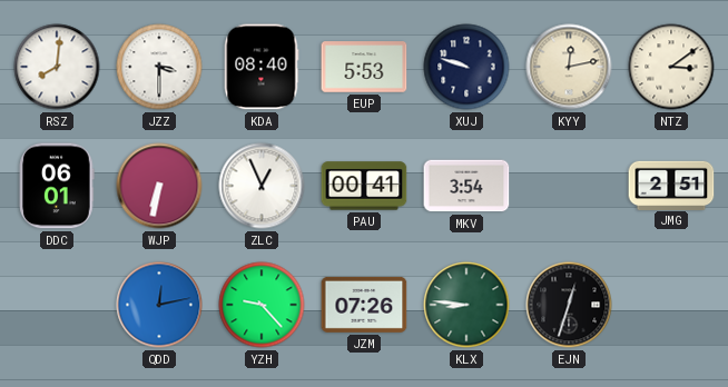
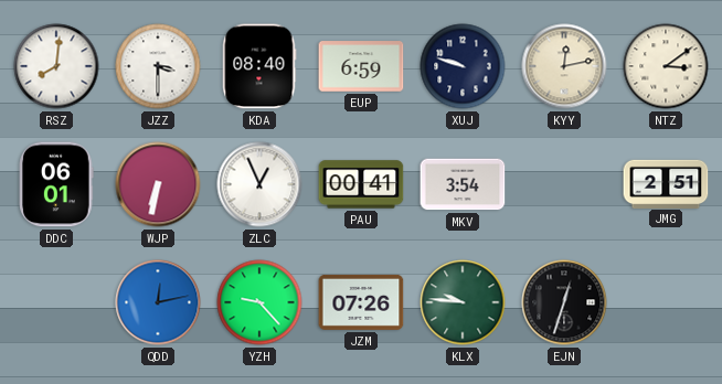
EUP: 5:53 -> 6:59 (361, 66)
KLX: 8:46 -> 9:46 (463, 302)
